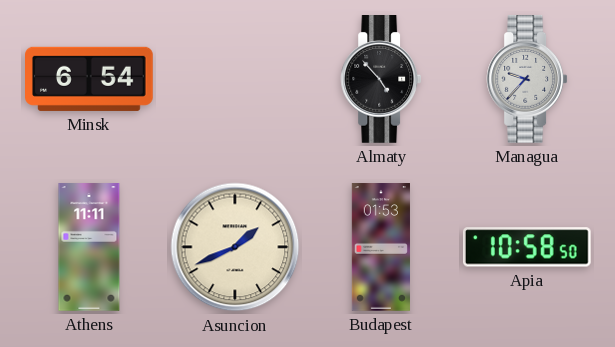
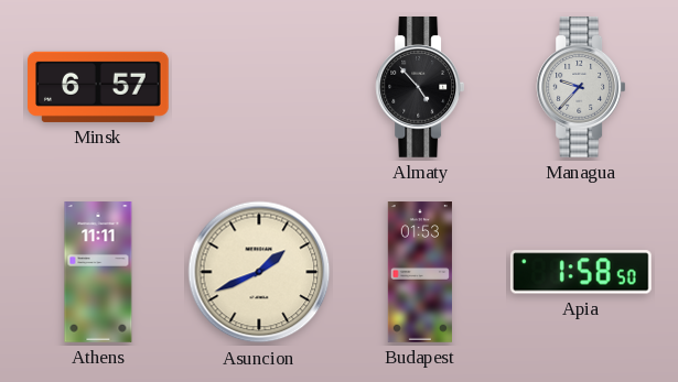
Minsk: 6:54 -> 6:57 (99, 87)
Apia: 10:58 -> 1:58 (581, 272)
